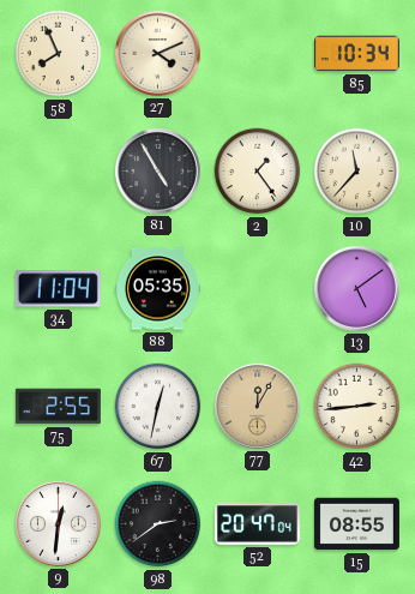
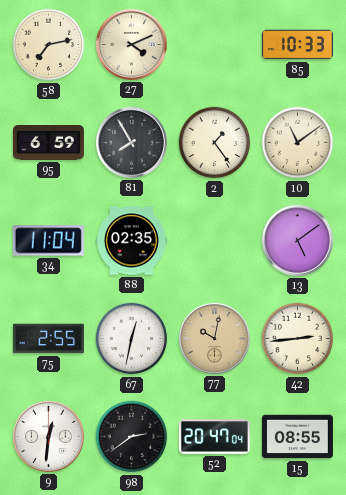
58: 7:56 -> 7:13 (49, 45)
85: 10:34 -> 10:33 (297, 45)
95: none -> 6:59 (48, 143)
81: 4:55 -> 7:55 (131, 142)
10: 11:37 -> 11:09 (298, 143)
88: 05:35 -> 02:35 (131, 241)
77: 12:05 -> 10:02 (214, 338)
